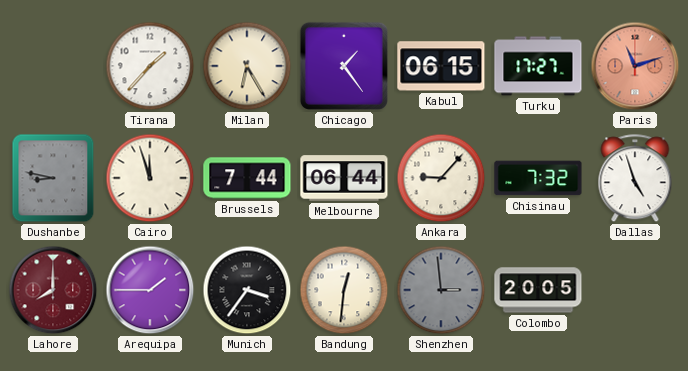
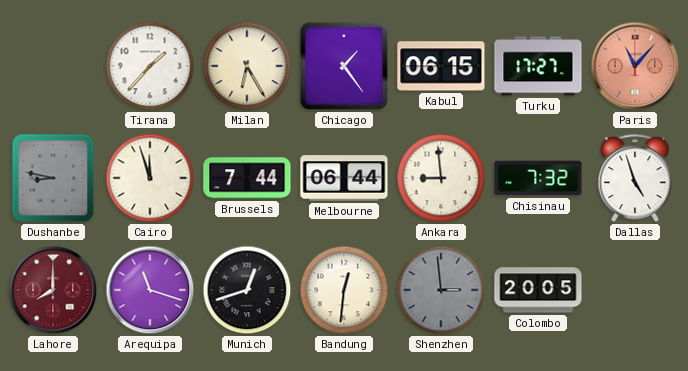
Paris: 11:12 -> 11:07 (635, 66)
Ankara: 9:07 -> 8:59 (441, 178)
Arequipa: 1:45 -> 11:18 (150, 290)
Munich: 3:36 -> 12:42 (247, 290)
